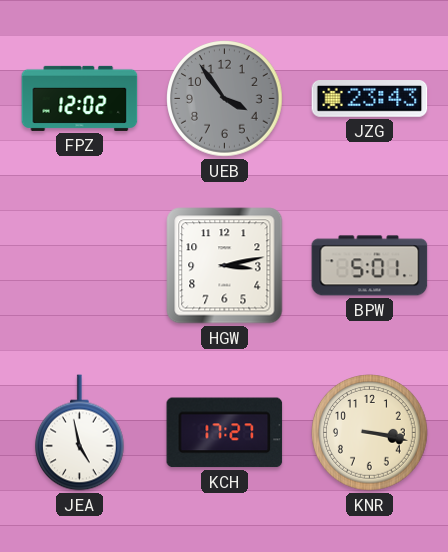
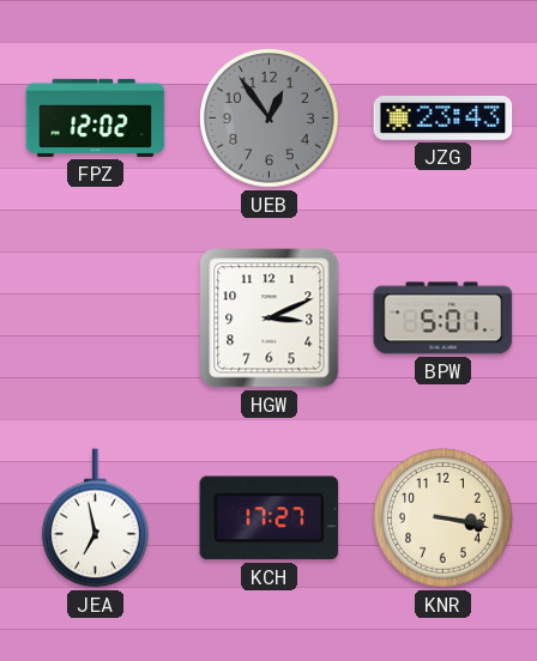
UEB: 3:54 -> 12:54 (270, 119)
HGW: 3:13 -> 3:11 (270, 319)
JEA: 4:58 -> 6:58 (96, 519)
